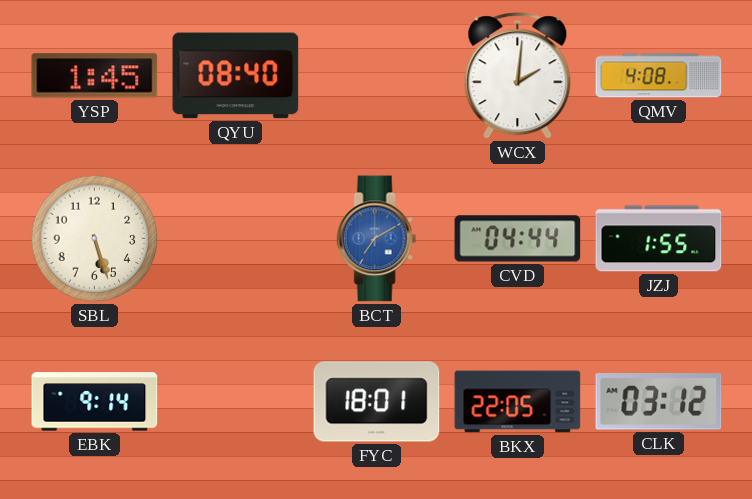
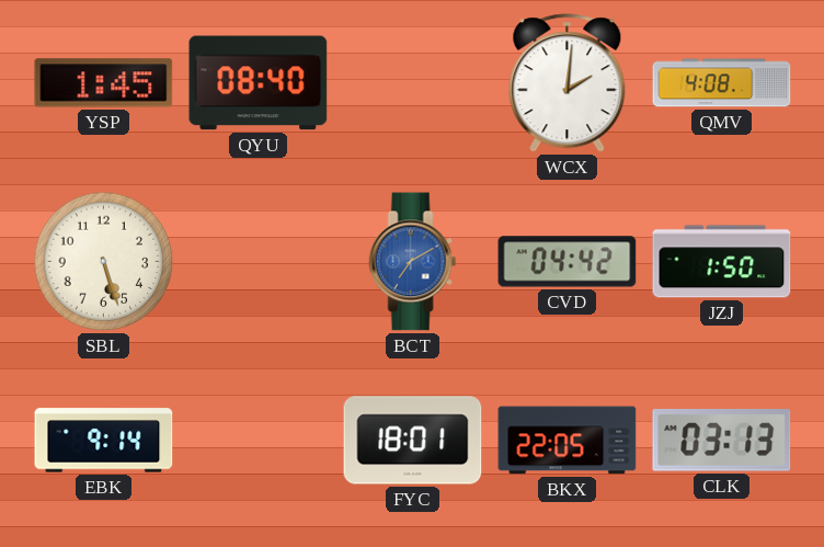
CVD: 04:44 -> 04:42 (568, 262)
JZJ: 1:55 -> 1:50 (722, 262)
CLK: 03:12 -> 03:13 (722, 441)
